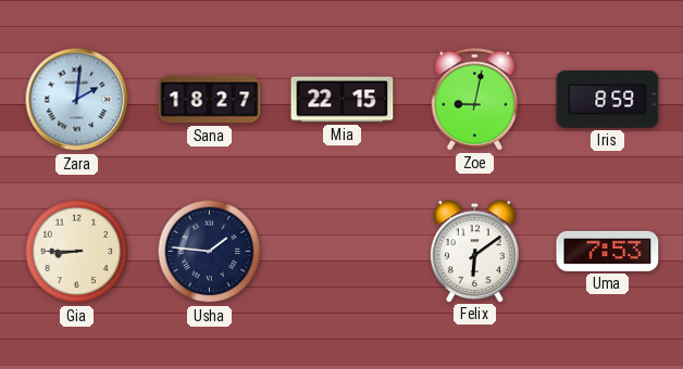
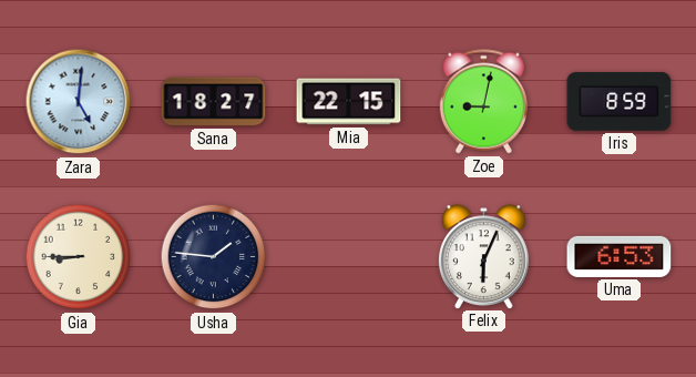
Zara: 2:01 -> 5:01 (79, 102)
Felix: 6:09 -> 6:04 (484, 256)
Uma: 7:53 -> 6:53 (620, 256)
